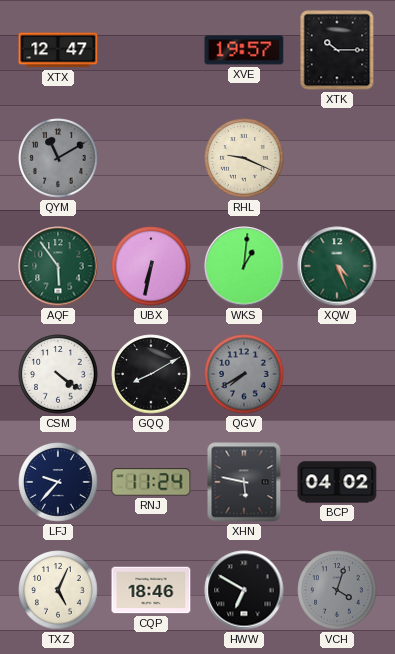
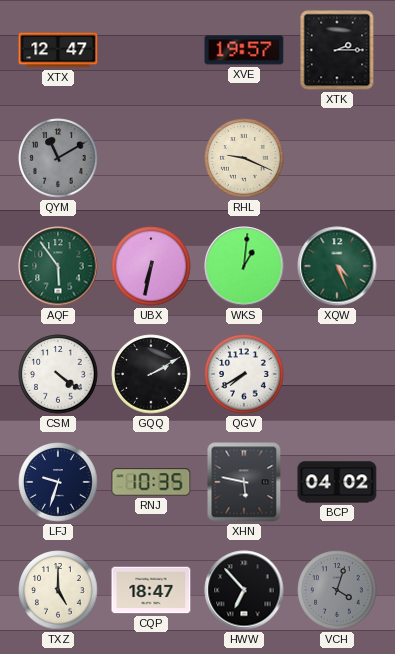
XTK: 10:15 -> 2:15 (337, 50)
GQQ: 8:10 -> 2:10 (151, 374)
QGV dial: grey -> white (244, 374)
LFJ: 9:37 -> 9:33 (58, 482)
RNJ: 11:24 -> 10:35 (151, 482)
TXZ: 5:04 -> 5:00 (58, 590)
CQP: 18:46 -> 18:47 (151, 590)
HWW: 6:50 -> 6:53 (244, 590)
